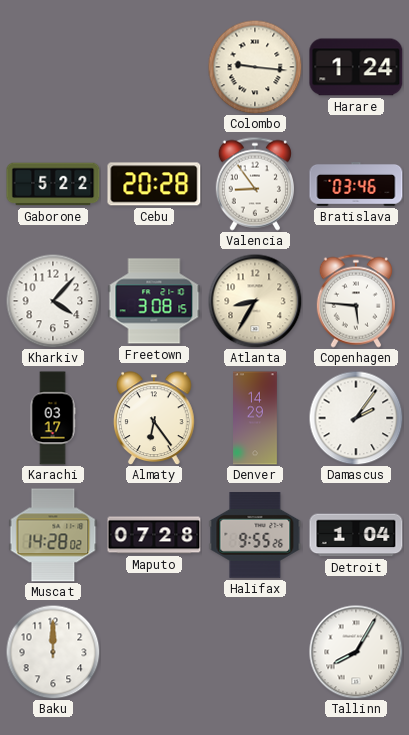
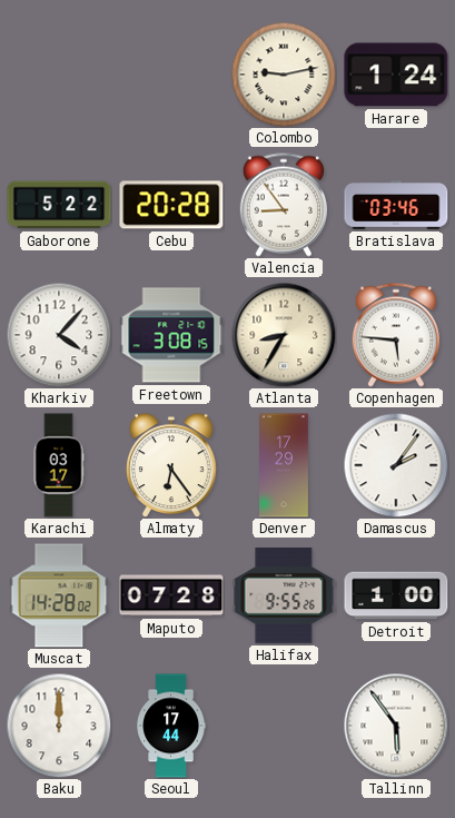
Colombo: 9:16 -> 9:13 (284, 75)
Denver: 14:29 -> 17:29 (285, 465)
Detroit: 1:04 -> 1:00 (396, 595)
Seoul: none -> 17:44 (171, 726)
Tallinn: 8:05 -> 5:54 (396, 726)
